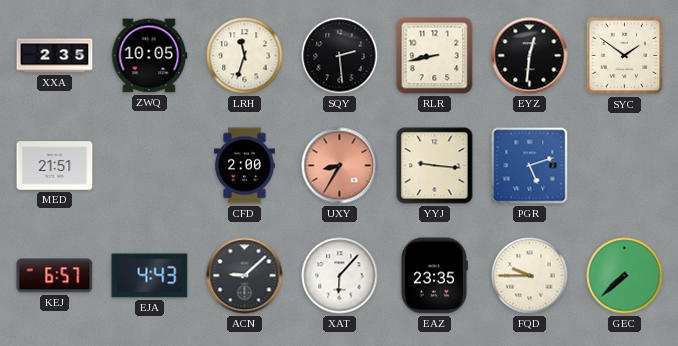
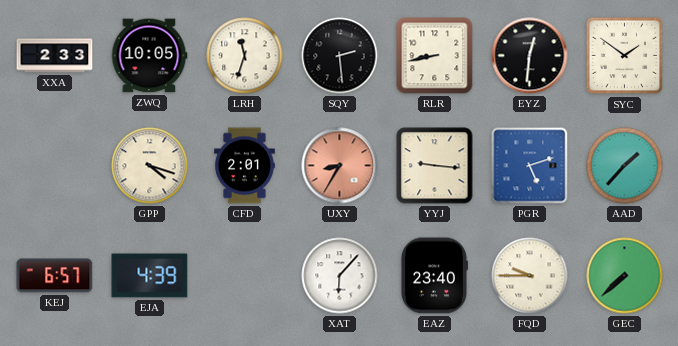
XXA: 2:35 -> 2:33 (55, 56)
MED: 21:51 -> none (55, 166)
GPP: none -> 4:18 (150, 166)
CFD: 2:00 -> 2:01 (245, 166)
AAD: none -> 1:37 (625, 166)
EJA: 4:43 -> 4:39 (150, 276)
ACN: 9:08 -> none (245, 276)
EAZ: 23:35 -> 23:40 (434, 276)
